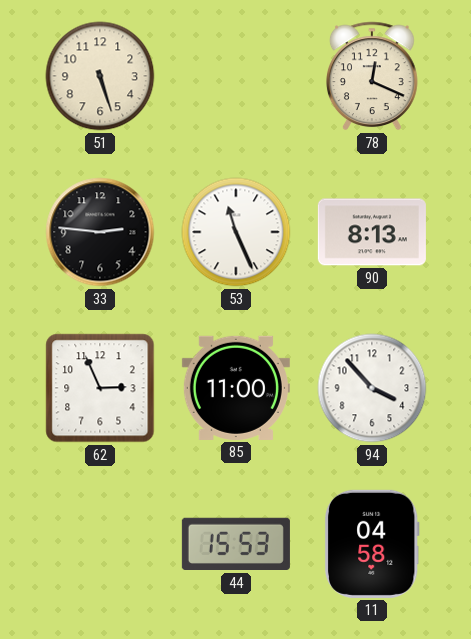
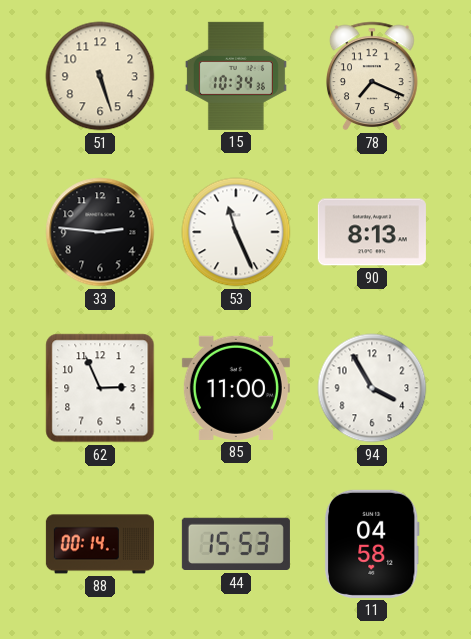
15: none -> 10:34 (236, 76)
78: 12:19 -> 7:19 (373, 76)
94: 3:53 -> 3:55 (372, 388)
88: none -> 00:14 (100, 544)
